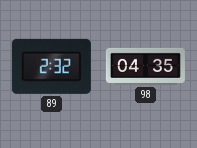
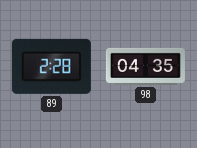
89: 2:32 -> 2:28 (51, 66)
